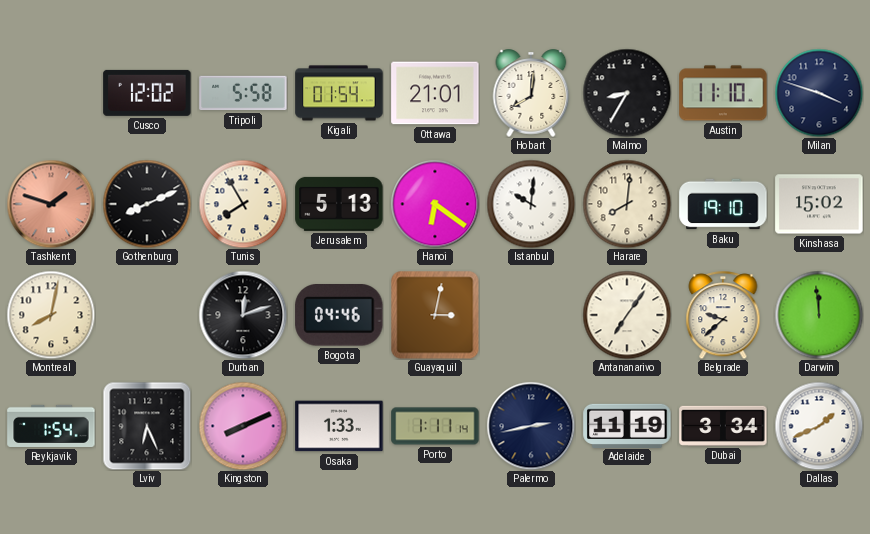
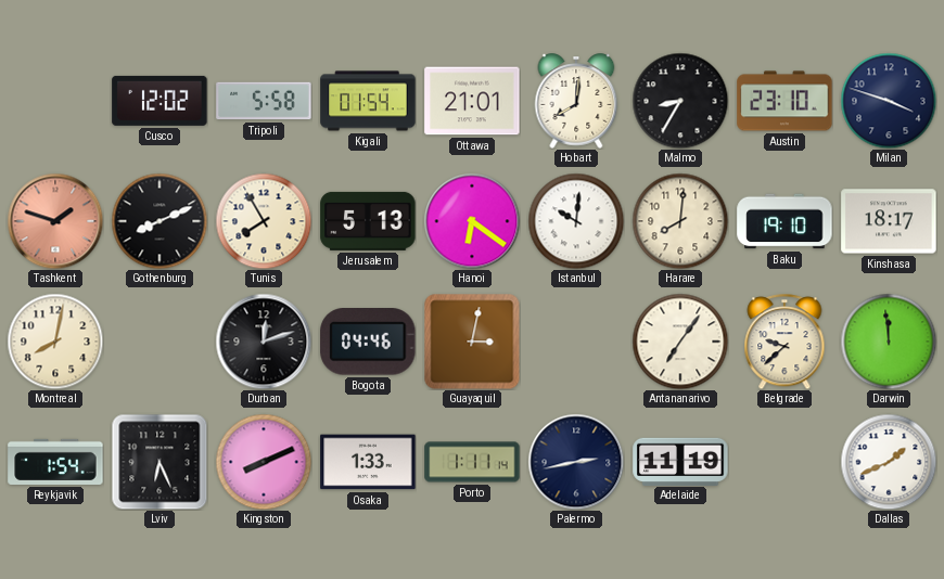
Austin: 11:10 -> 23:10 (784, 101)
Kinshasa: 15:02 -> 18:17 (889, 221)
Dubai: 3:34 -> none (723, 426)
